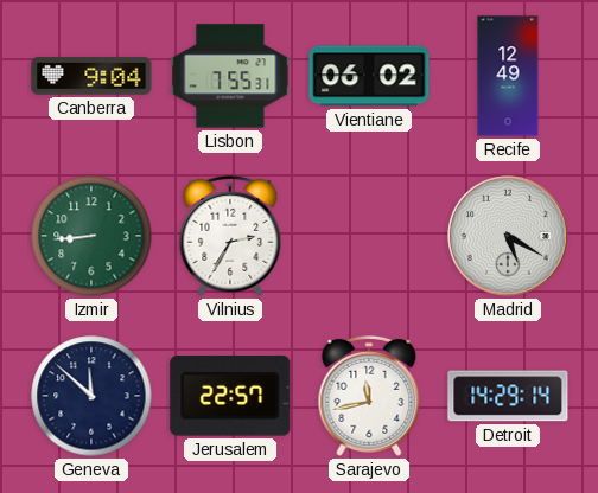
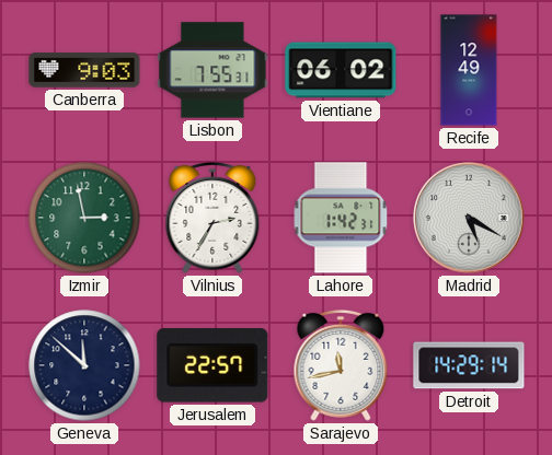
Canberra: 9:04 -> 9:03 (84, 70)
Izmir: 8:44 -> 2:58 (84, 218)
Lahore: none -> 1:42 (341, 218)
